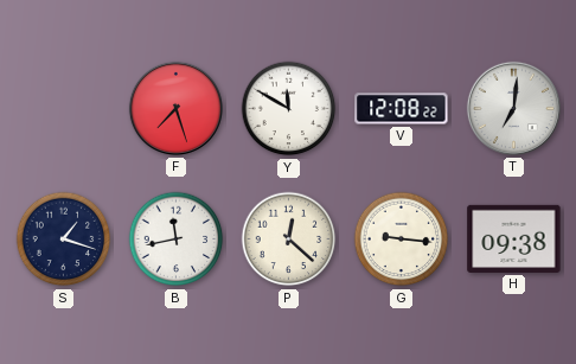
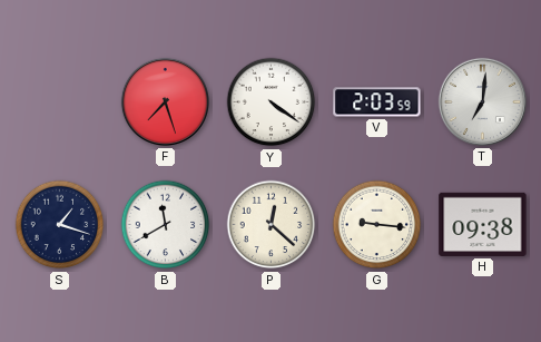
Y: 11:50 -> 4:21 (272, 102)
V: 12:08 -> 2:03 (377, 102)
B: 11:43 -> 11:40 (166, 225)
